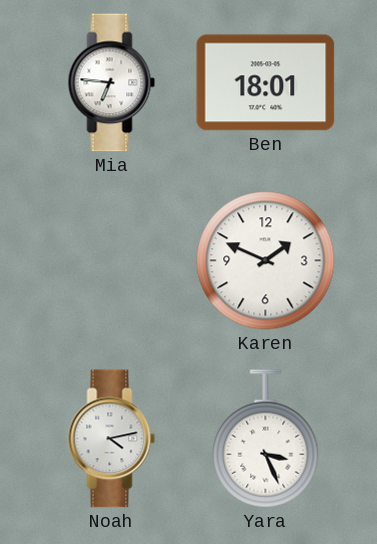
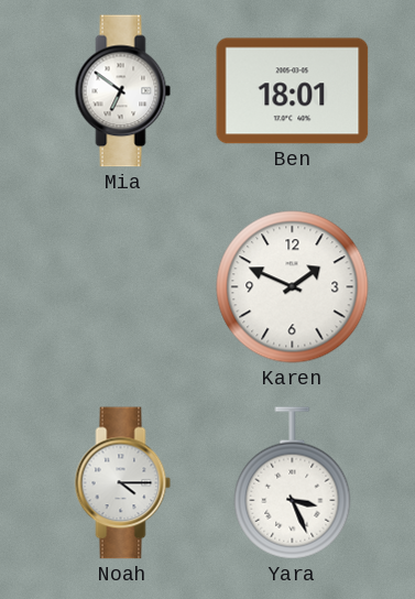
Mia: 6:46 -> 6:51 (123, 91)
Noah: 4:13 -> 4:15 (123, 483)
